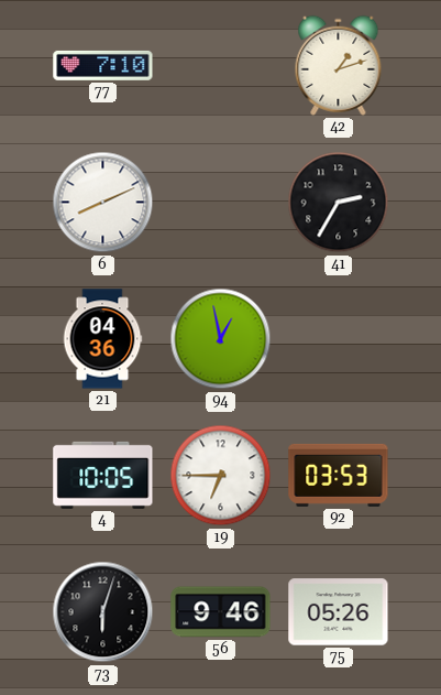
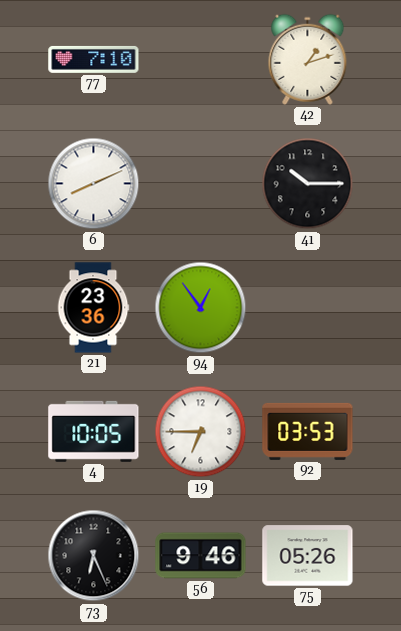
41: 2:35 -> 10:15 (308, 184)
21: 04:36 -> 23:36 (93, 308)
94: 12:58 -> 12:54 (201, 308)
73: 6:03 -> 6:26 (94, 556)
